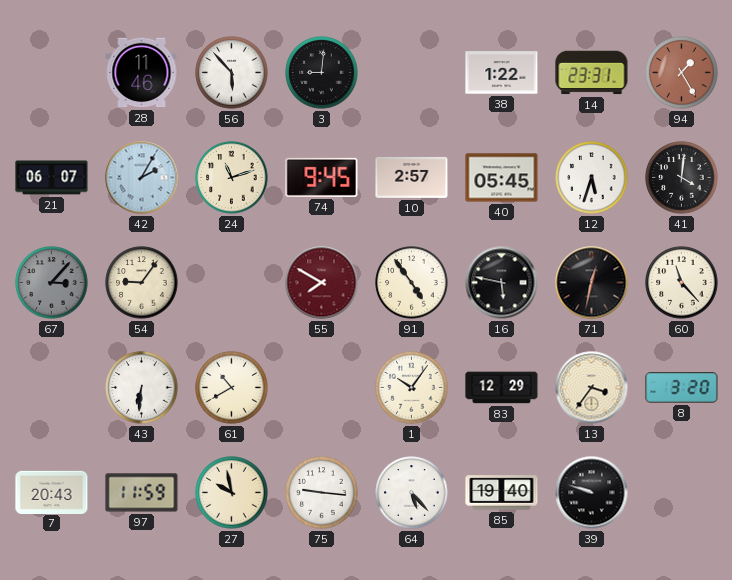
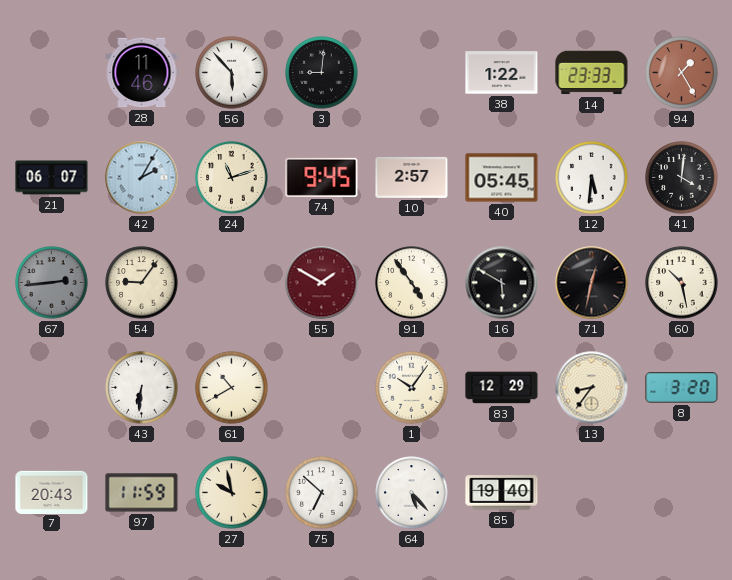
14: 23:31 -> 23:33 (592, 73)
12: 5:33 -> 5:31 (592, 178)
67: 3:07 -> 2:44 (52, 283)
55: 7:50 -> 1:50 (322, 283)
16: 5:47 -> 5:50 (502, 283)
60: 11:23 -> 10:28 (682, 283)
13: 3:36 -> 8:36 (592, 388)
75: 9:16 -> 6:52 (322, 493)
39: 9:48 -> none (592, 493)
